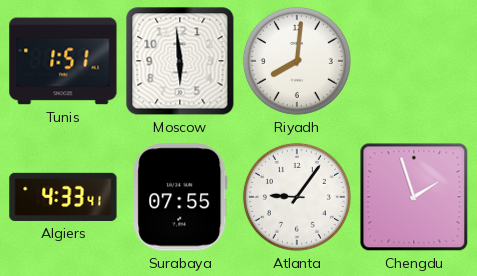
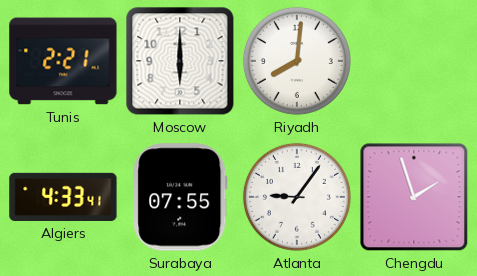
Tunis: 1:51 -> 2:21 (63, 61)
Moscow: 5:59 -> 6:00 (180, 61)
